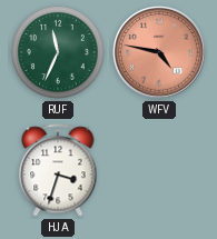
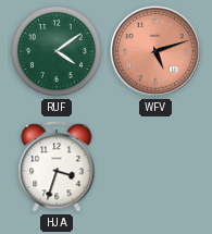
RUF: 11:34 -> 4:09 (57, 51)
WFV: 4:47 -> 5:12 (155, 51)
